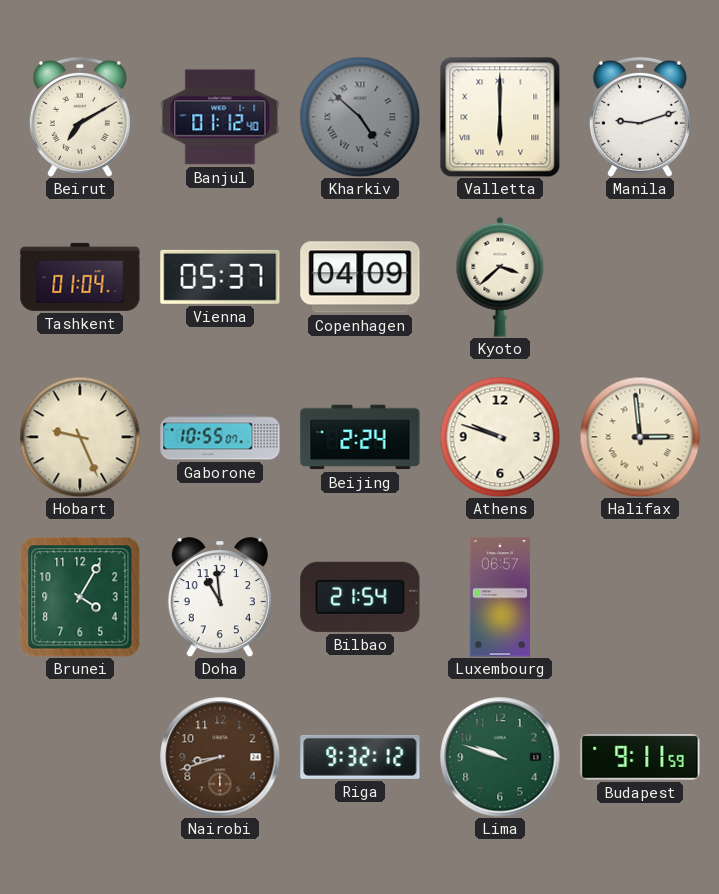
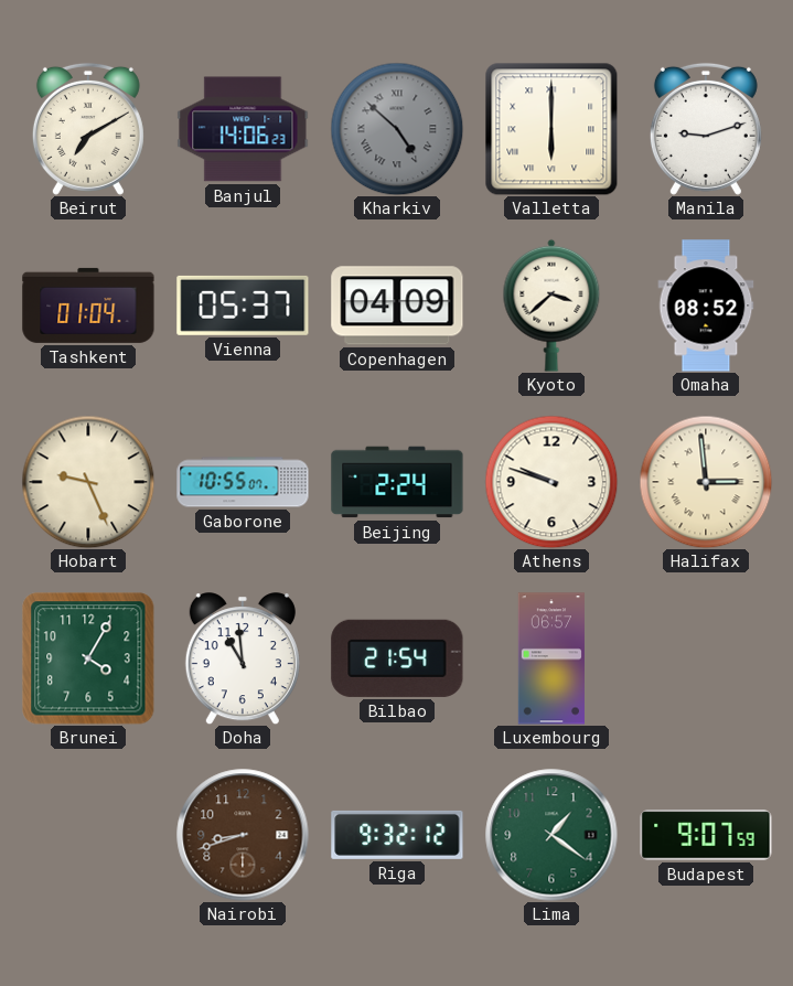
Banjul: 01:12 -> 14:06 (243, 129)
Omaha: none -> 08:52 (706, 306)
Lima: 9:48 -> 1:21 (551, 835)
Budapest: 9:11 -> 9:07 (706, 835)
